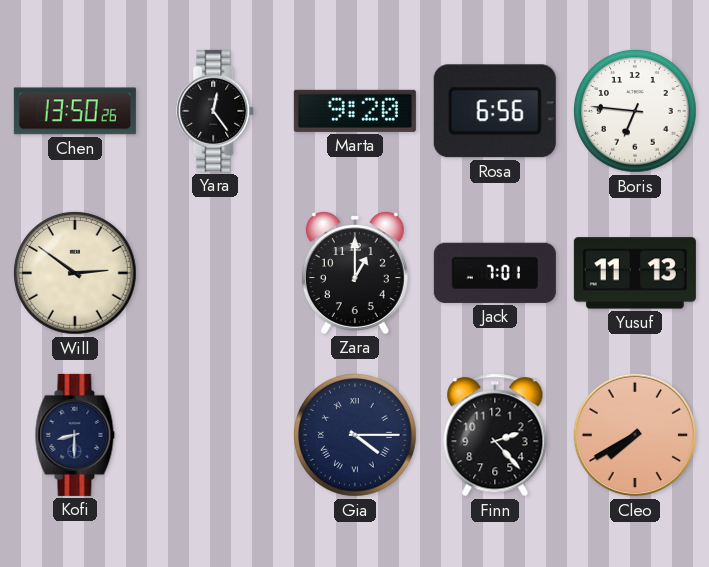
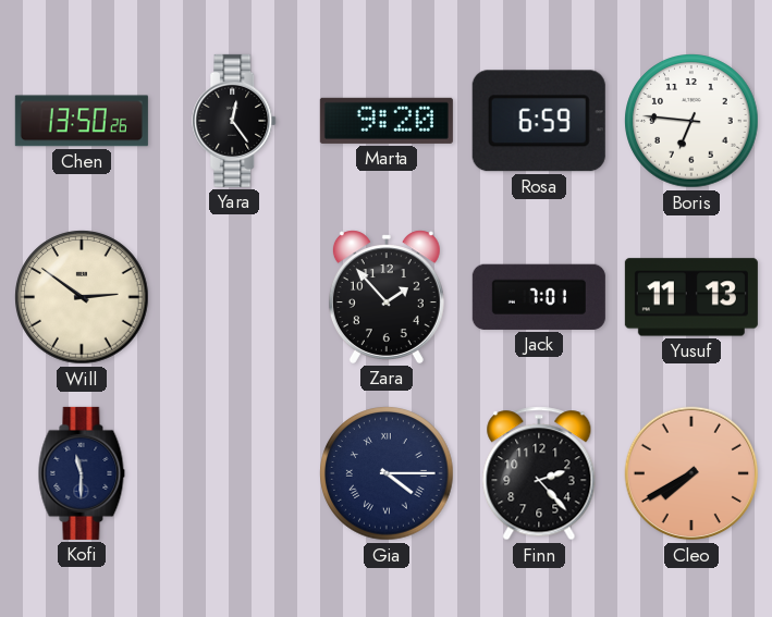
Rosa: 6:56 -> 6:59 (539, 121)
Zara: 1:00 -> 1:53 (387, 297)
Kofi: 8:30 -> 11:30 (82, 473)
